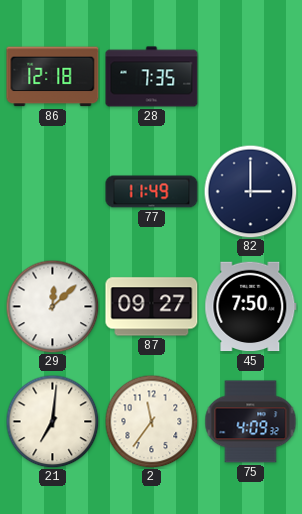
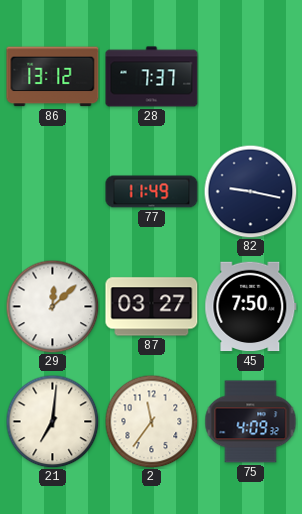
86: 12:18 -> 13:12 (53, 77)
28: 7:35 -> 7:37 (152, 77)
82: 3:00 -> 9:17 (250, 191)
87: 09:27 -> 03:27 (152, 307)
